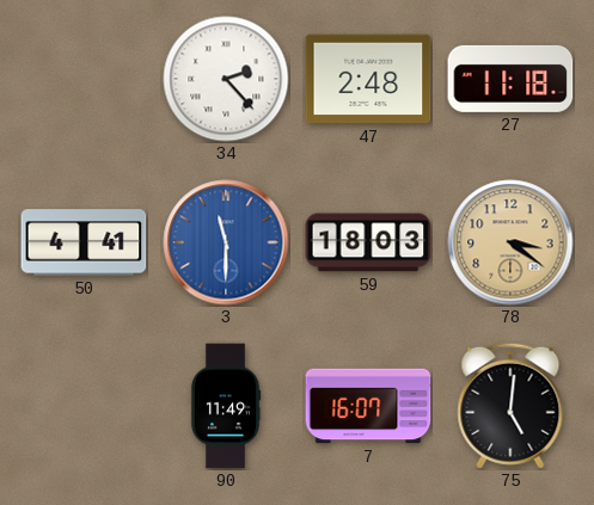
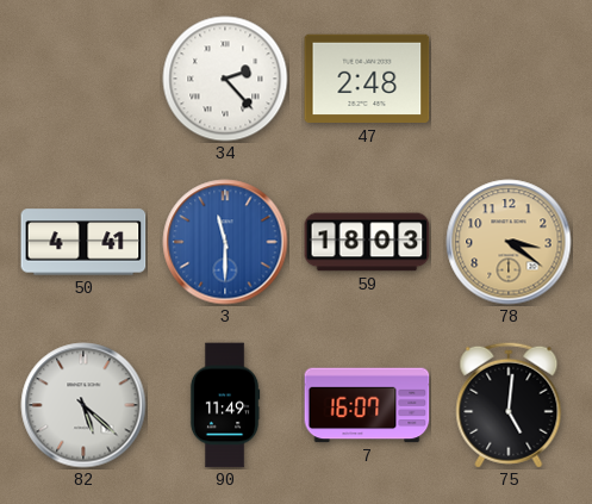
27: 11:18 -> none (510, 79)
82: none -> 5:22 (83, 405)
